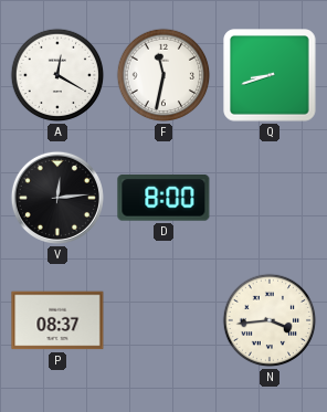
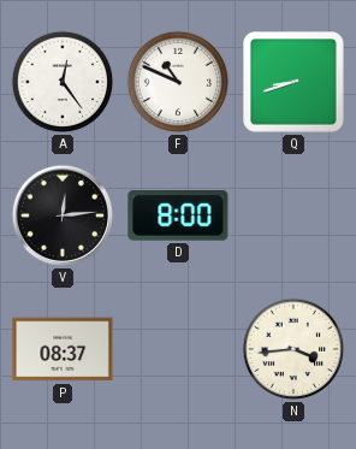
A: 12:20 -> 12:24 (63, 82)
F: 11:32 -> 10:49 (178, 82)
